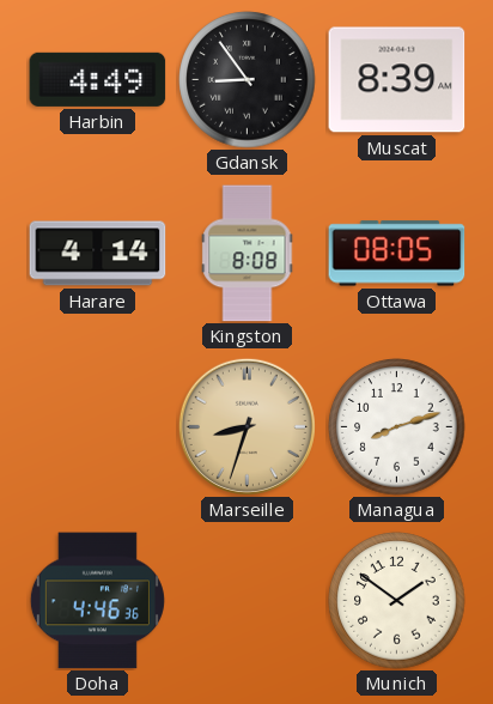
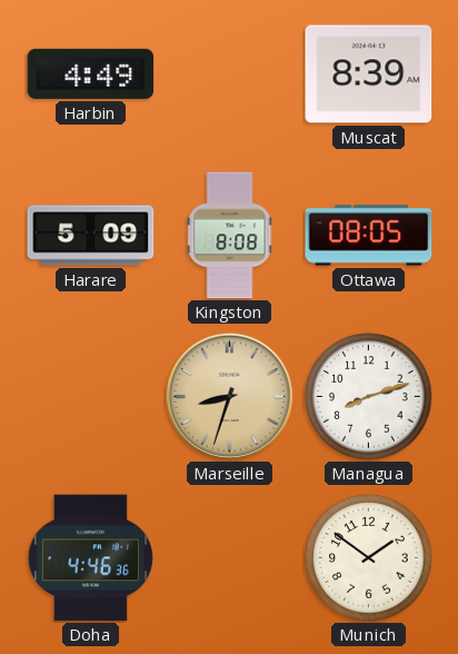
Gdansk: 8:54 -> none (248, 80)
Harare: 4:14 -> 5:09 (91, 236)
